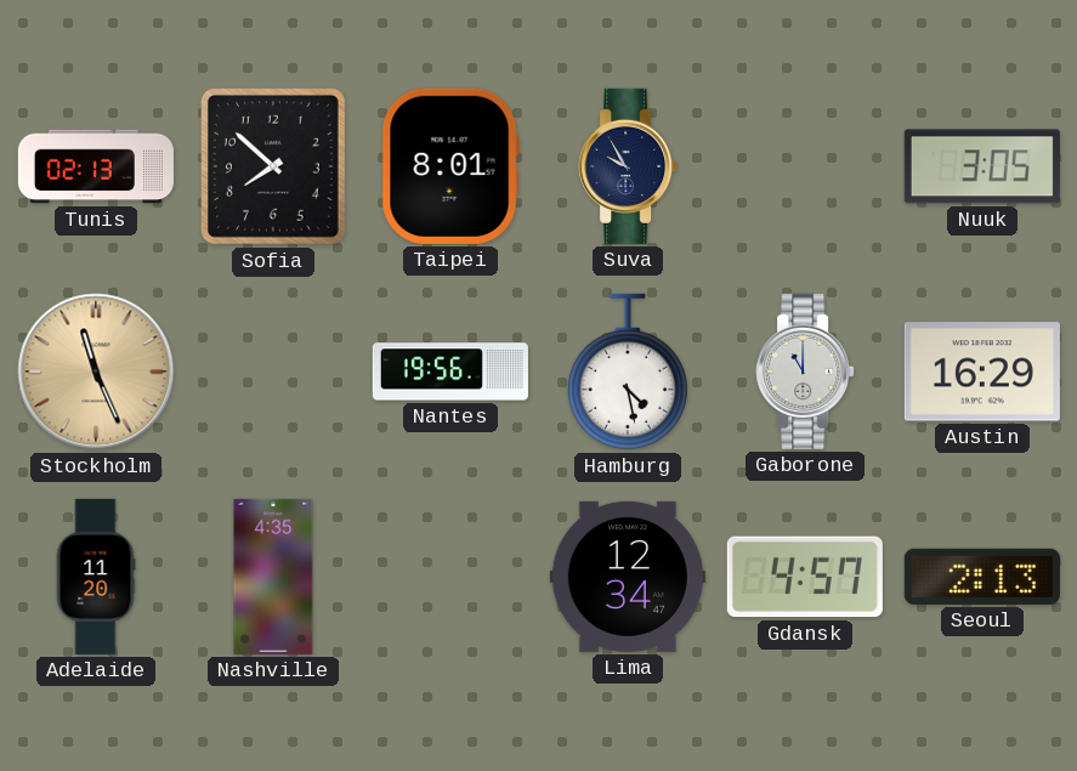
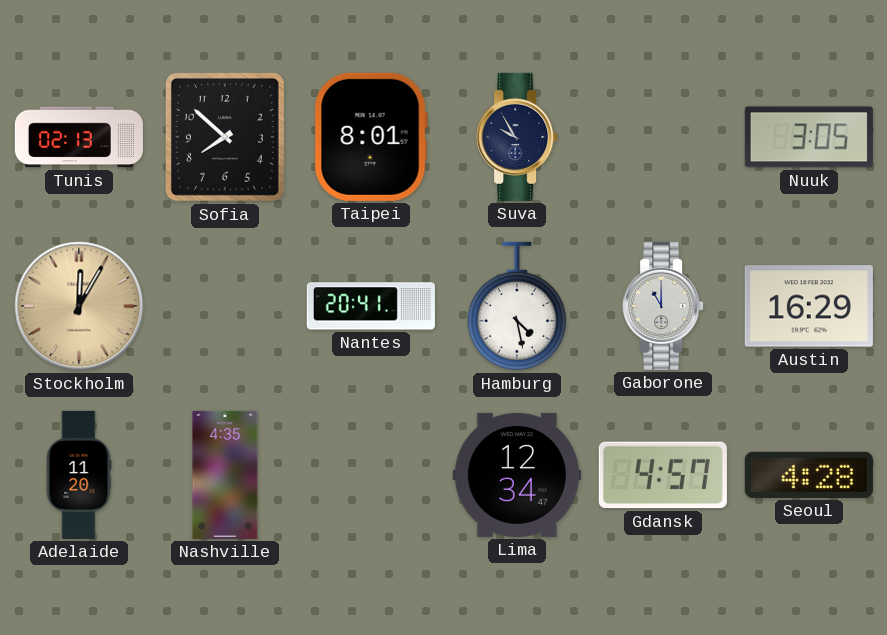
Stockholm: 11:26 -> 12:05 (79, 306)
Nantes: 19:56 -> 20:41 (371, 306)
Seoul: 2:13 -> 4:28 (809, 475)
